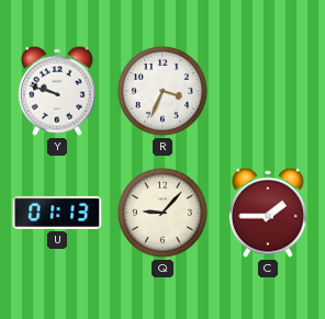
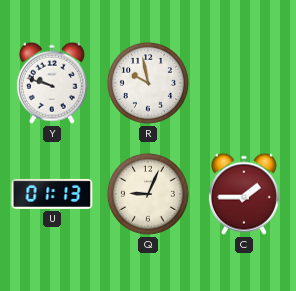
R: 3:34 -> 9:58 (148, 83)
Q: 9:07 -> 9:04 (148, 194)
